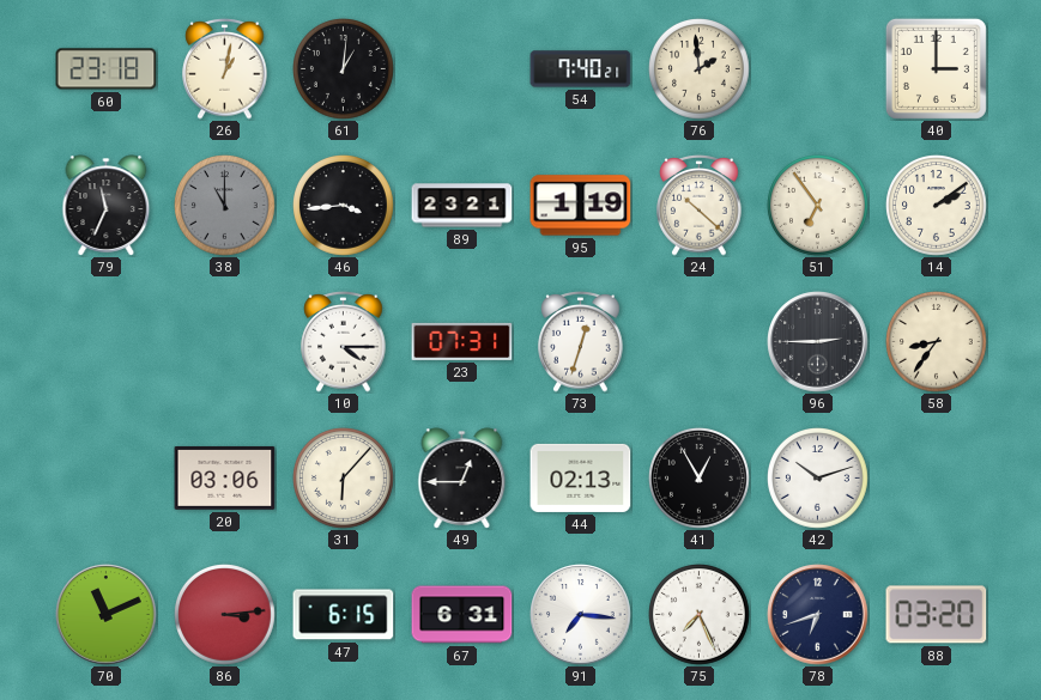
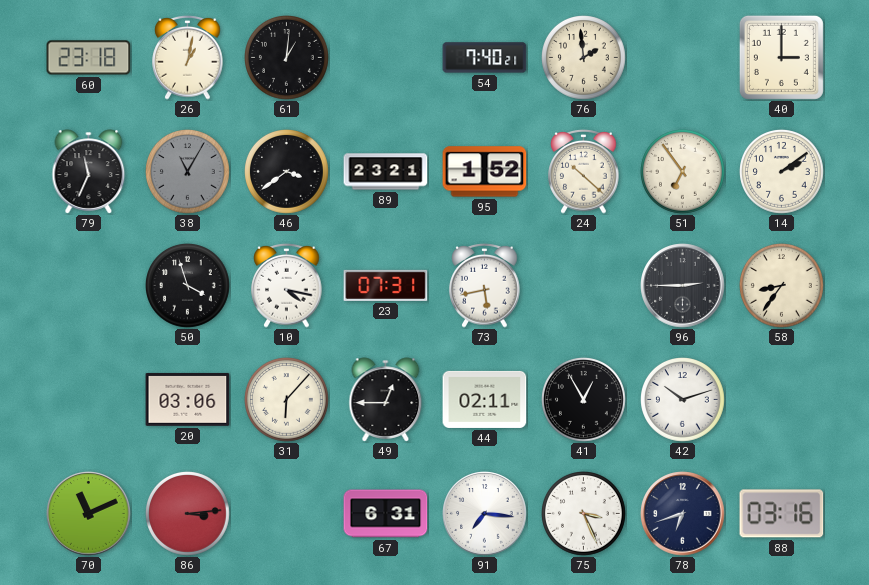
38: 11:00 -> 11:05 (188, 172)
46: 3:44 -> 3:39 (287, 172)
95: 1:19 -> 1:52 (485, 172)
50: none -> 3:57 (188, 286)
10: 4:15 -> 4:17 (287, 286)
73: 12:33 -> 5:43 (485, 286)
44: 02:13 -> 02:11 (485, 399)
47: 6:15 -> none (344, 615)
75: 7:26 -> 3:26 (584, 514)
88: 03:20 -> 03:16 (782, 514)
